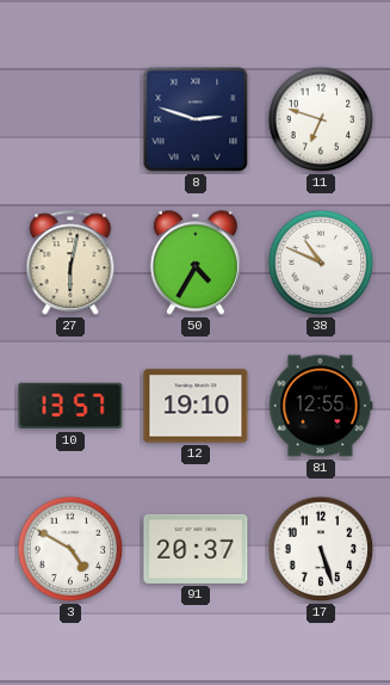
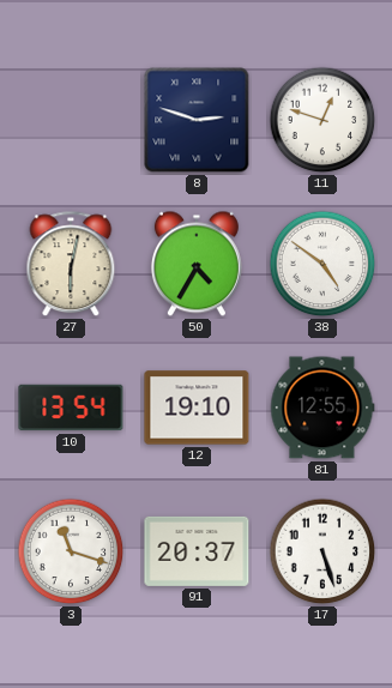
11: 6:48 -> 12:48 (322, 120)
38: 10:49 -> 4:51 (322, 264)
10: 13:57 -> 13:54 (71, 408)
3: 4:50 -> 11:18 (71, 551)
